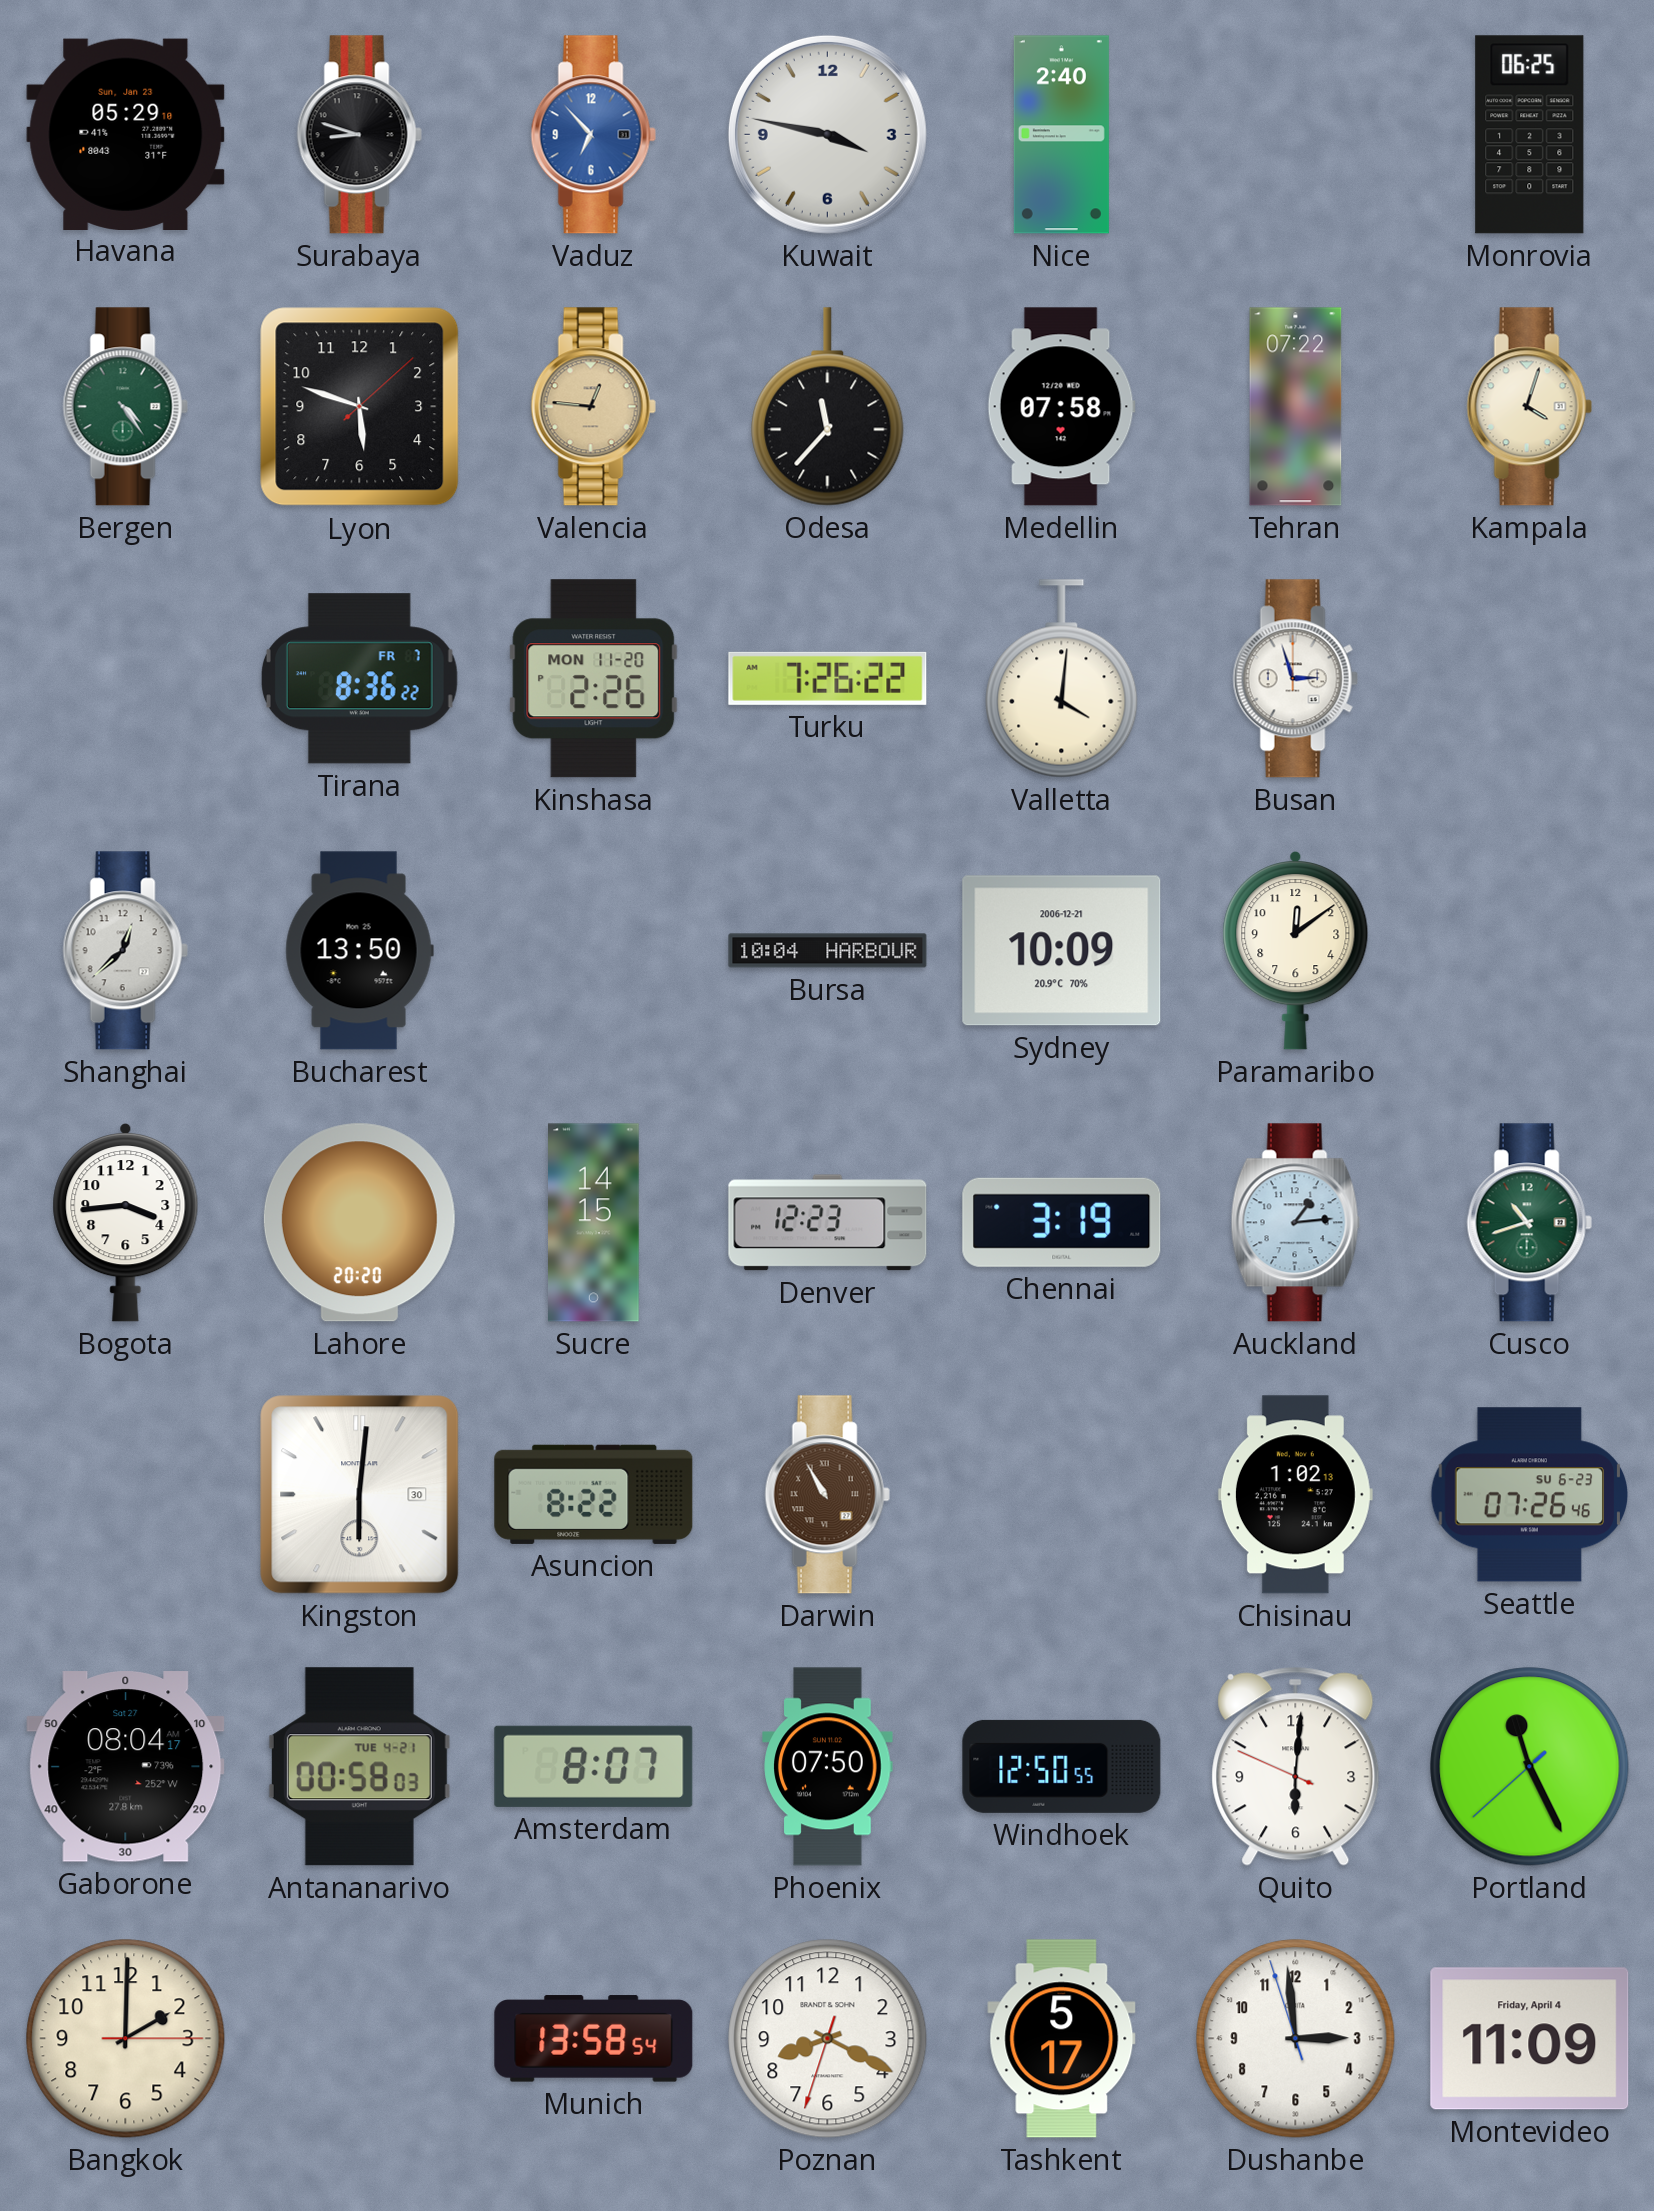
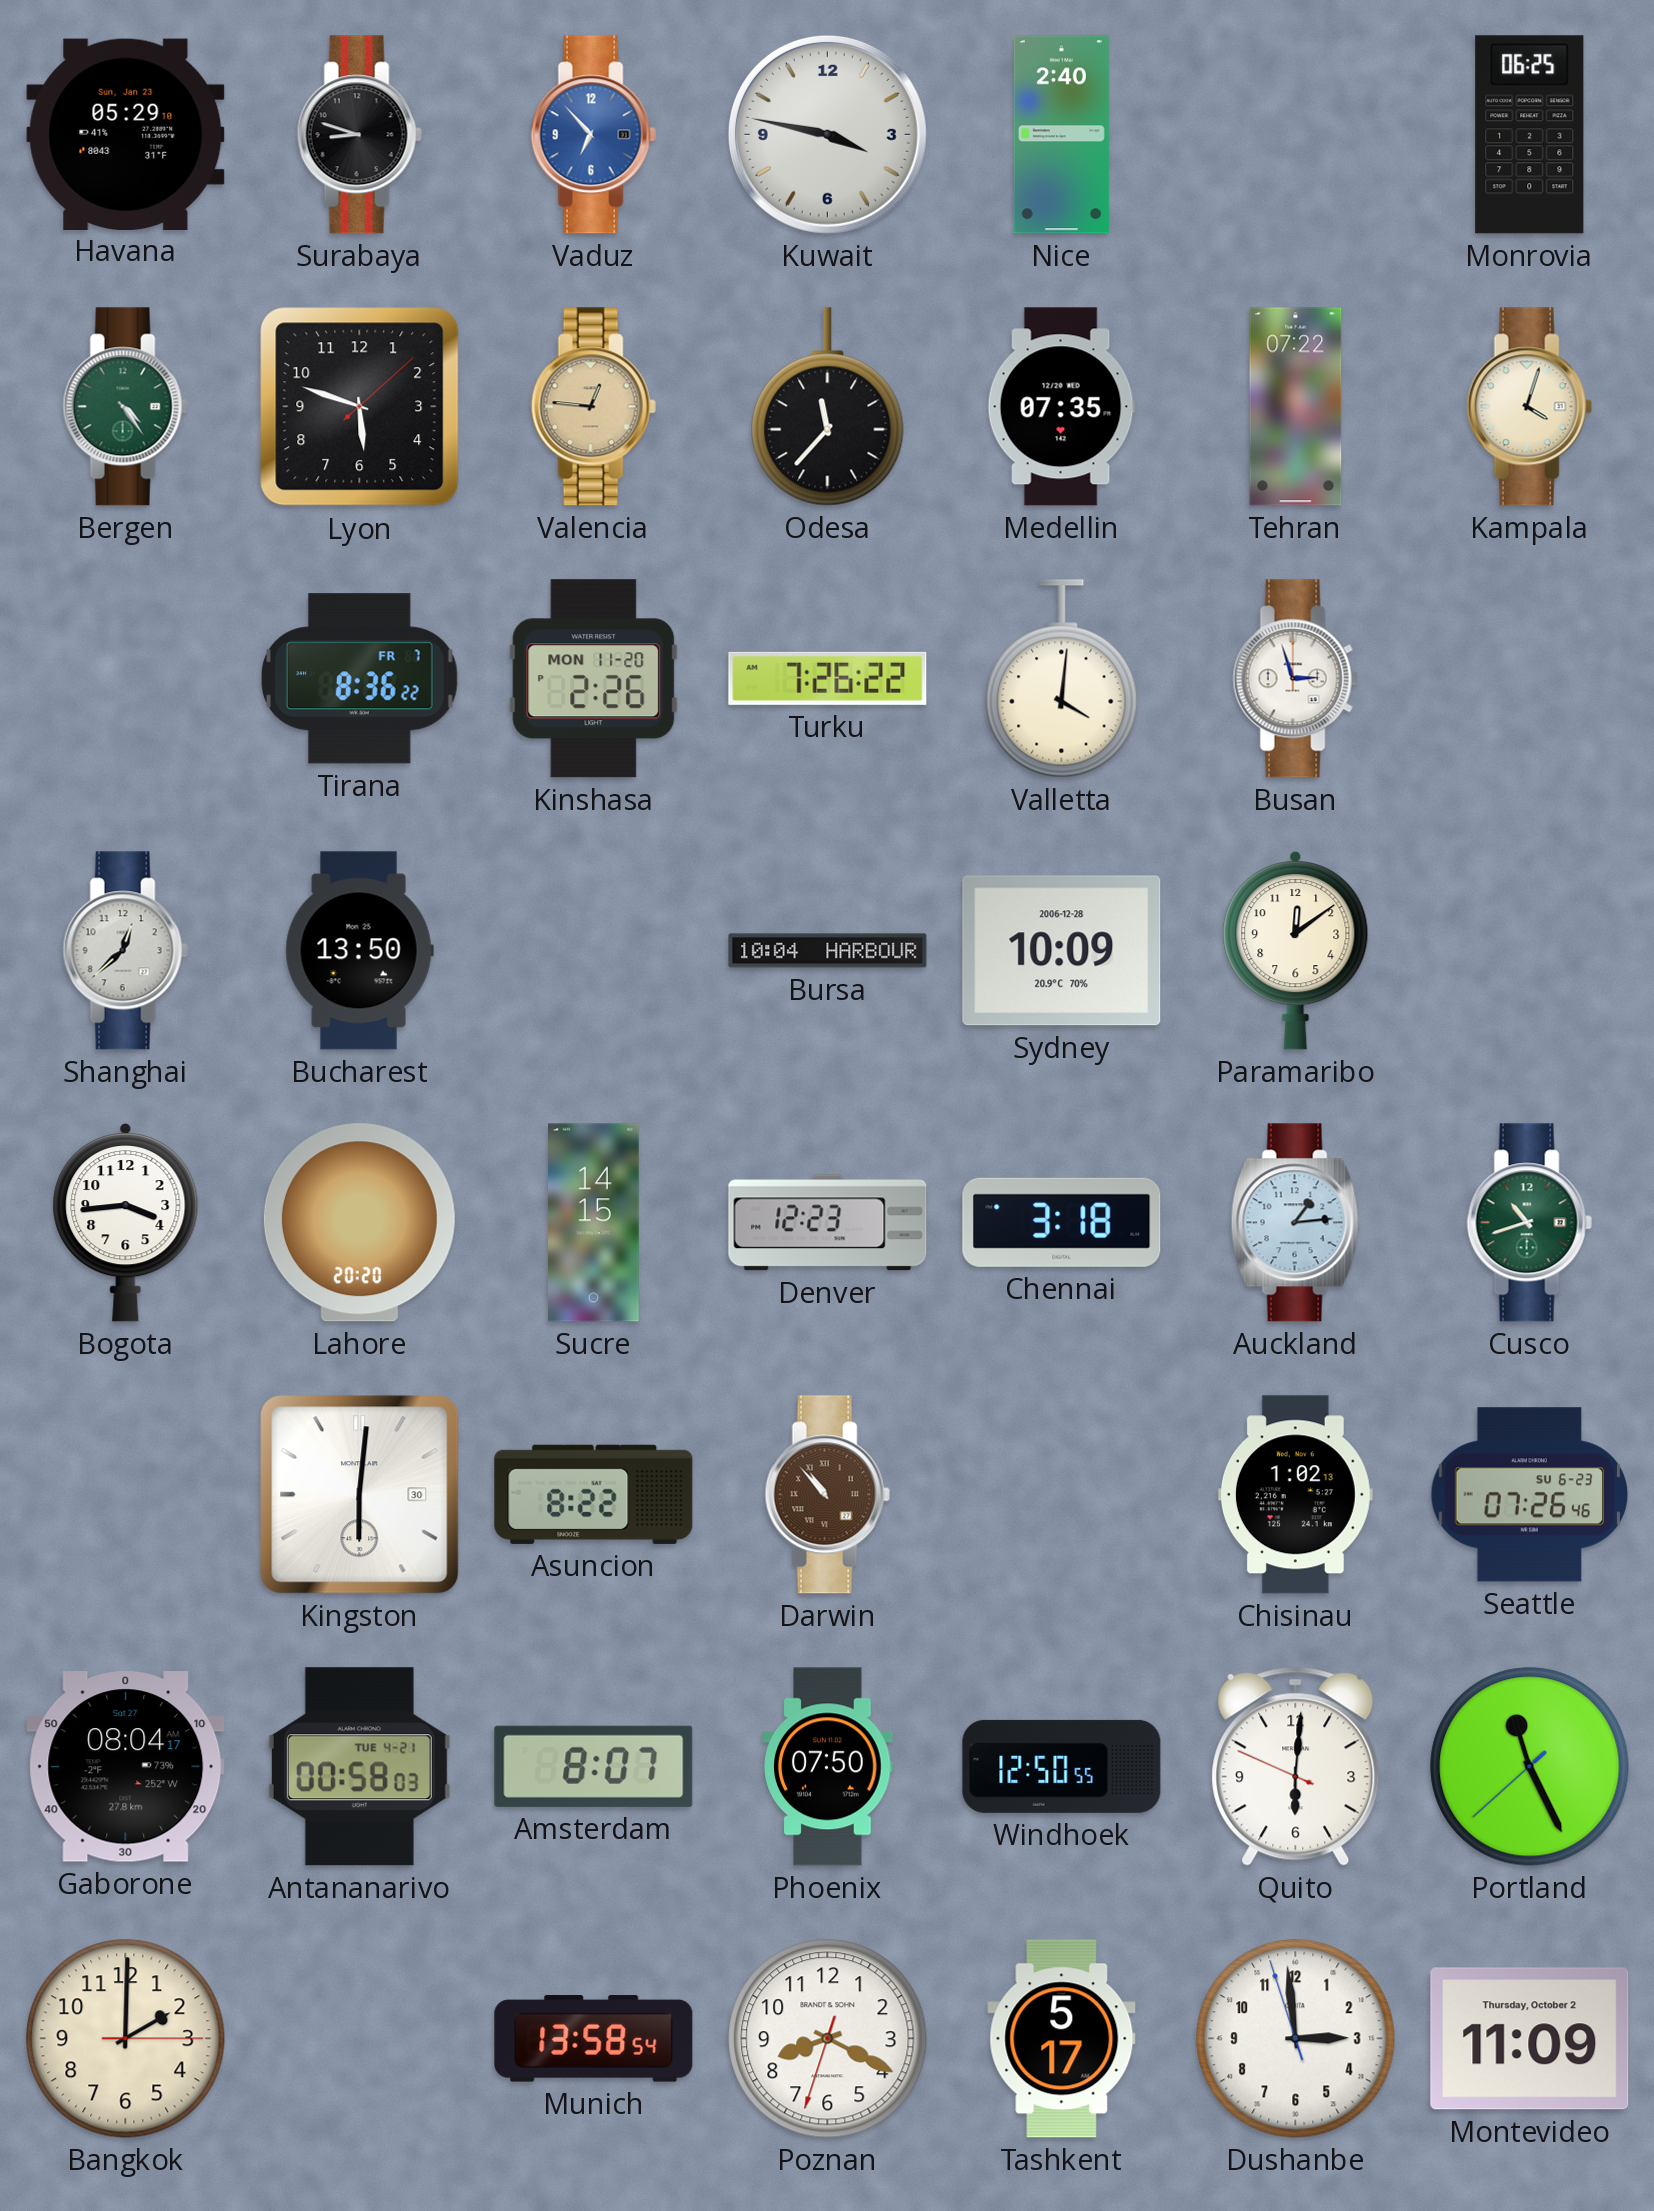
Medellin: 07:58 -> 07:35 (1061, 407)
Sydney date: 2006-12-21 -> 2006-12-28 (1062, 951)
Chennai: 3:19 -> 3:18 (1062, 1222)
Darwin: 10:55 -> 10:53 (827, 1495)
Montevideo date: Friday, April 4 -> Thursday, October 2 (1530, 2039)
